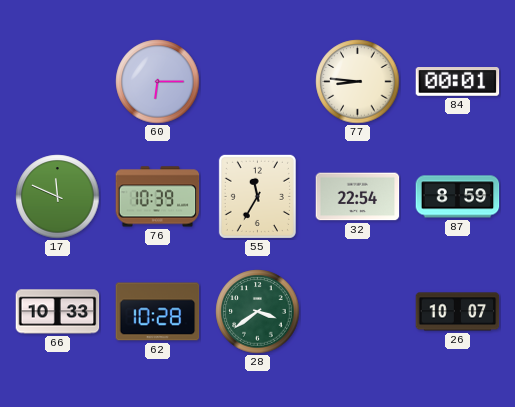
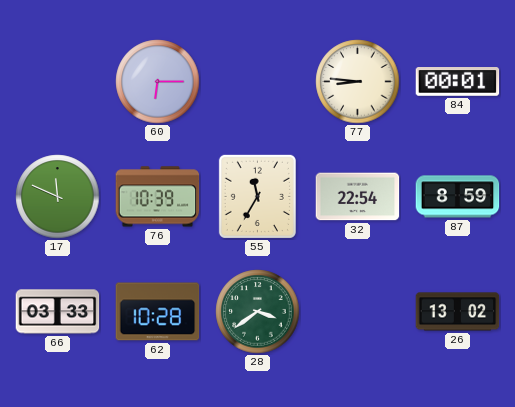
66: 10:33 -> 03:33 (58, 312)
26: 10:07 -> 13:02 (458, 312)
